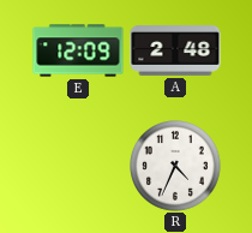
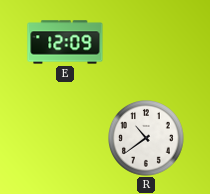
A: 2:48 -> none (175, 50)
R: 4:34 -> 10:39 (147, 139)
